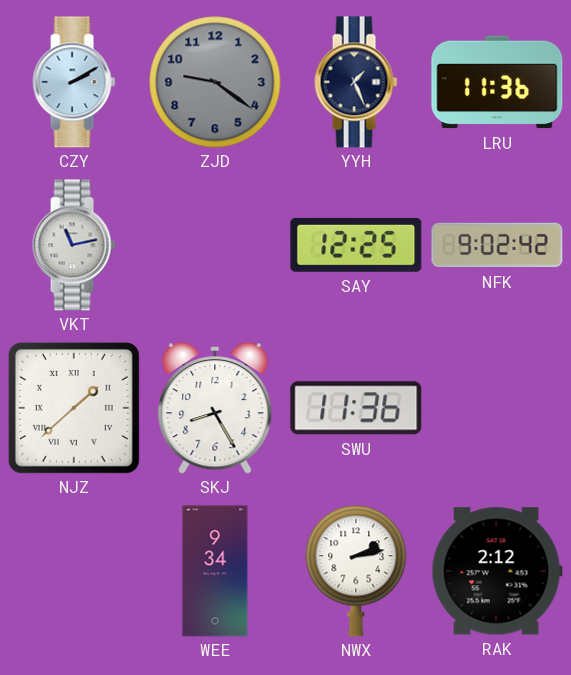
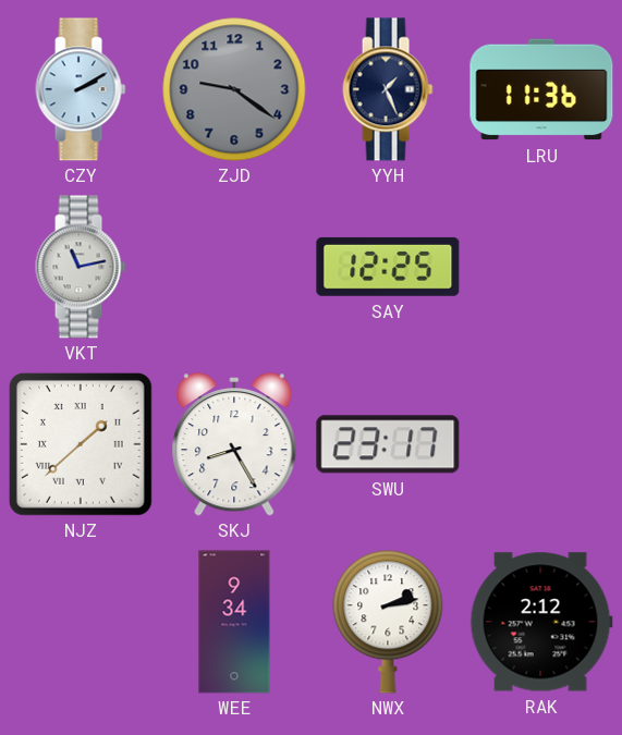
NFK: 9:02 -> none (497, 245)
SWU: 11:36 -> 23:17 (388, 444)
